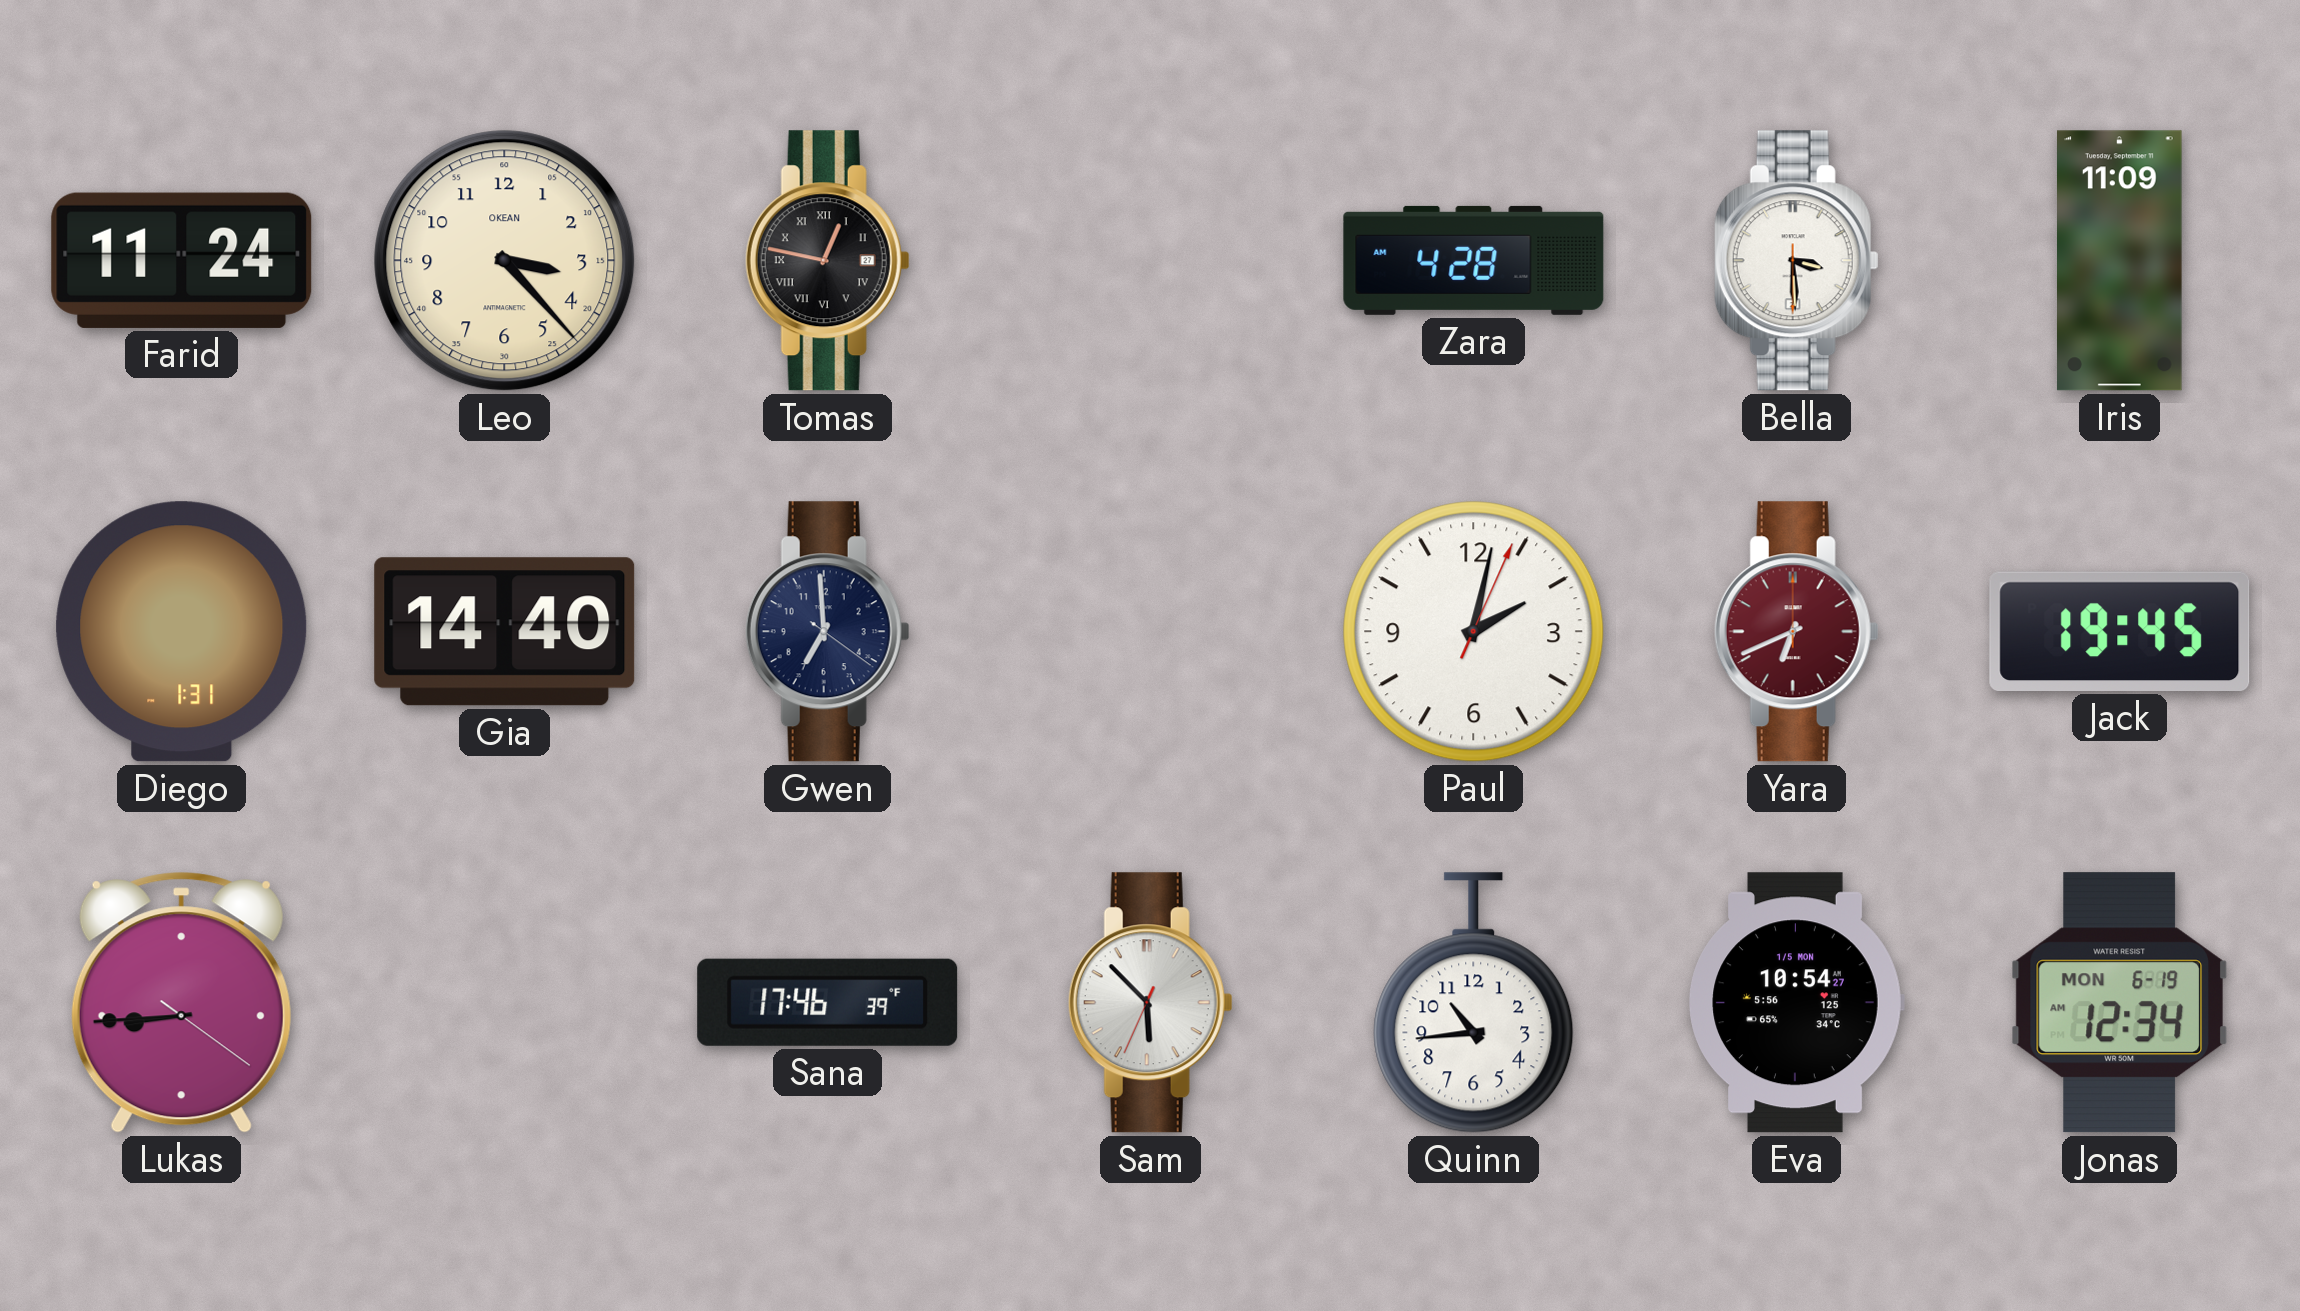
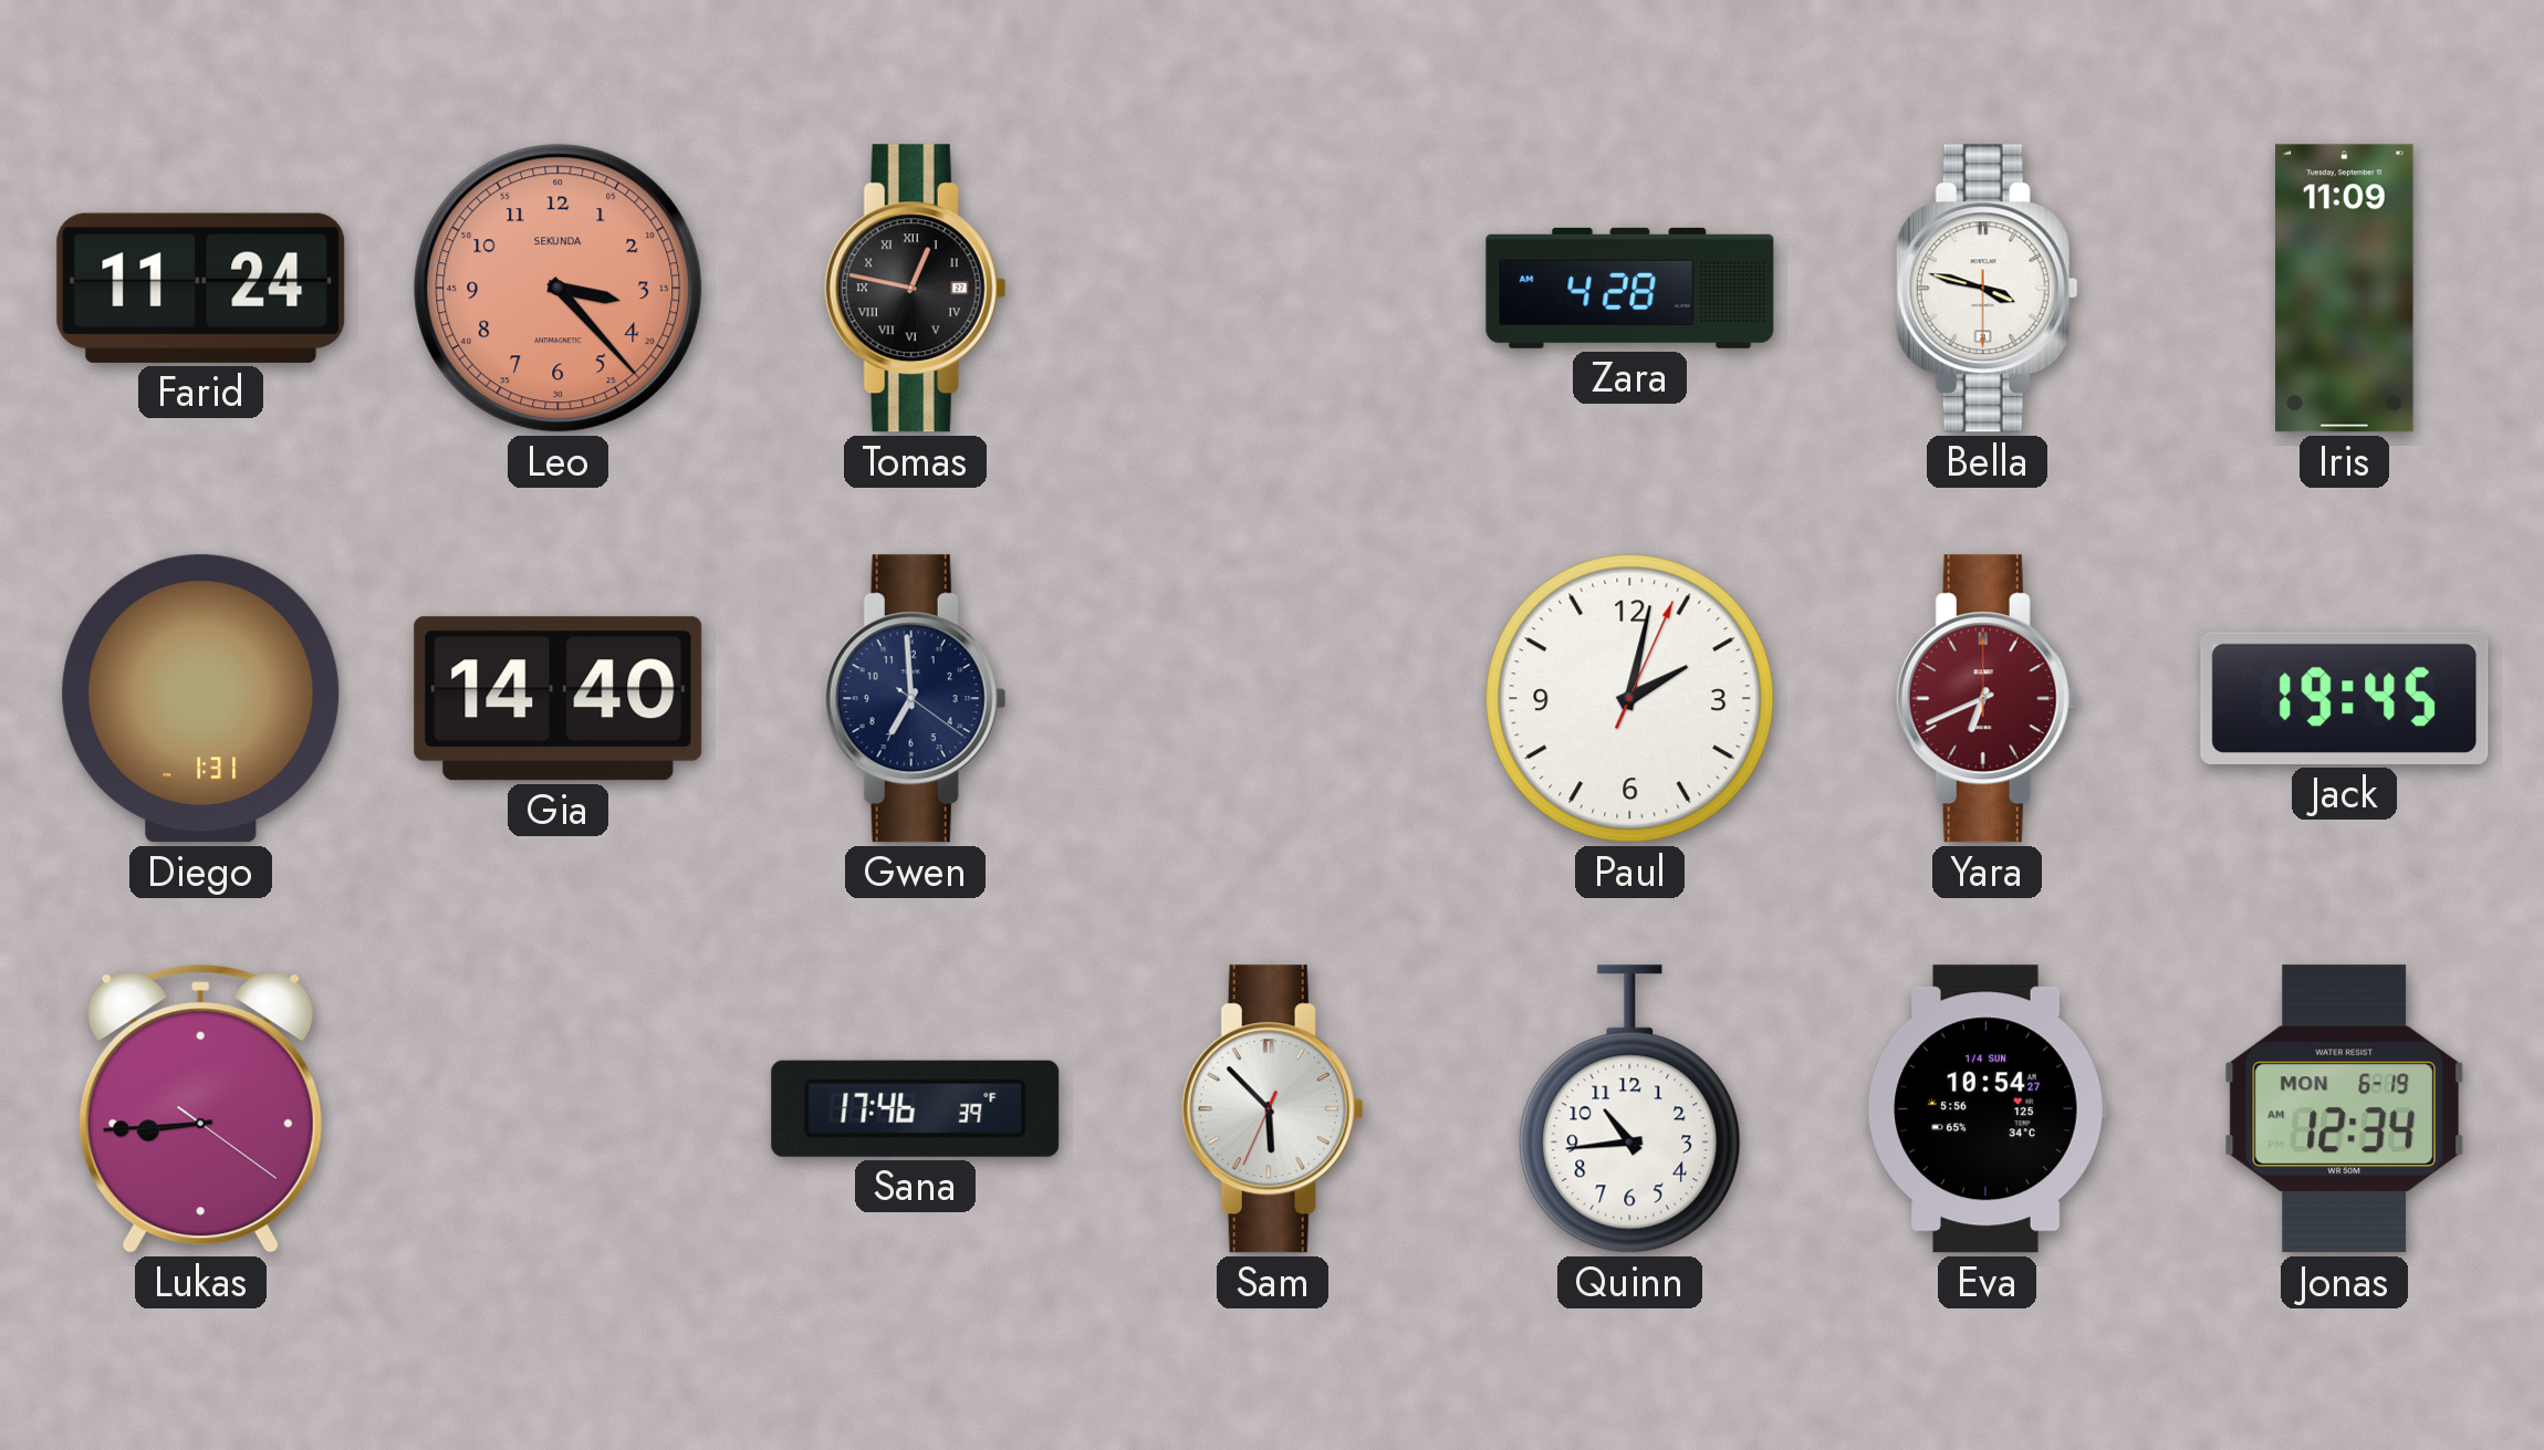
Leo dial: cream -> salmon (559, 289)
Leo brand: OKEAN -> SEKUNDA (559, 289)
Bella: 3:29 -> 3:47 (1987, 289)
Eva date: 1/5 MON -> 1/4 SUN (1987, 1109)
